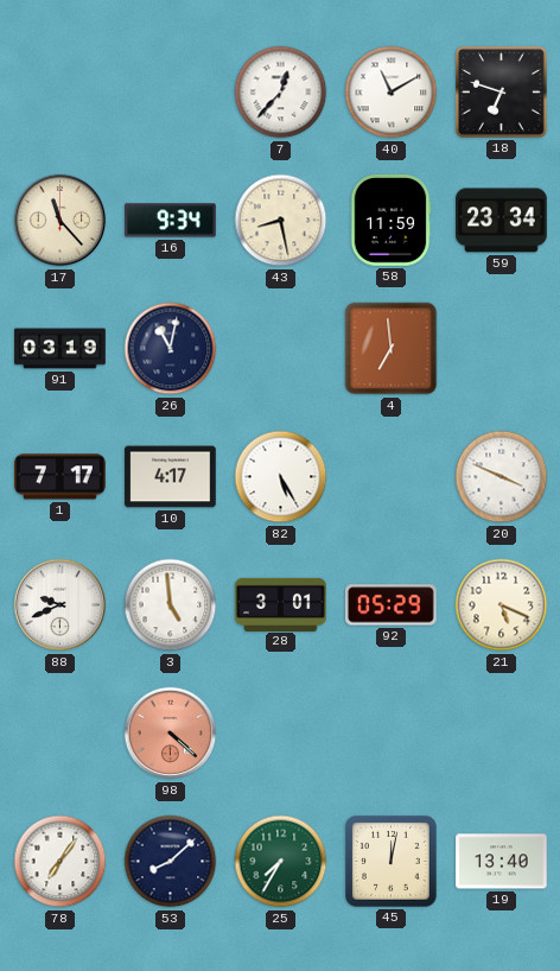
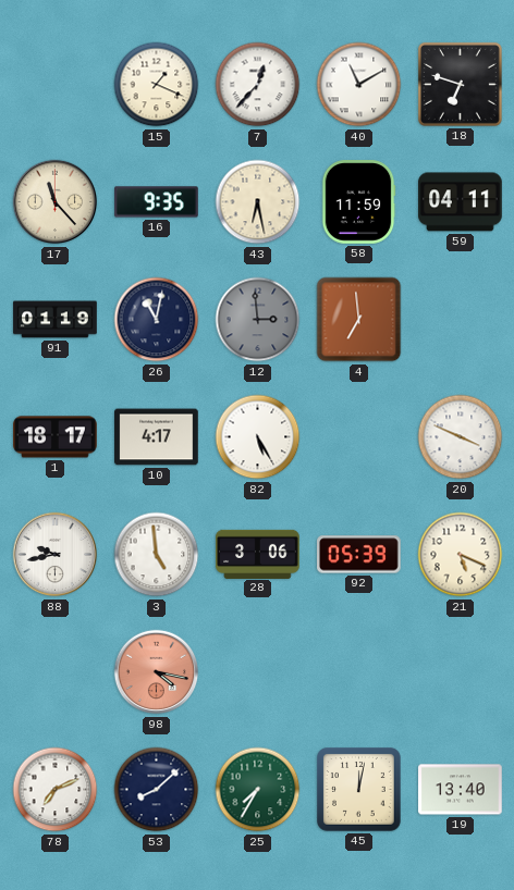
15: none -> 1:19 (157, 85)
16: 9:34 -> 9:35 (157, 202)
43: 8:28 -> 6:28 (258, 202)
59: 23:34 -> 04:11 (461, 202)
91: 03:19 -> 01:19 (56, 320)
12: none -> 2:59 (258, 320)
1: 7:17 -> 18:17 (56, 437)
88: 9:41 -> 9:43 (56, 555)
28: 3:01 -> 3:06 (258, 554)
92: 05:29 -> 05:39 (359, 555)
98: 4:22 -> 4:17 (157, 672)
78: 7:06 -> 7:11 (56, 790)
